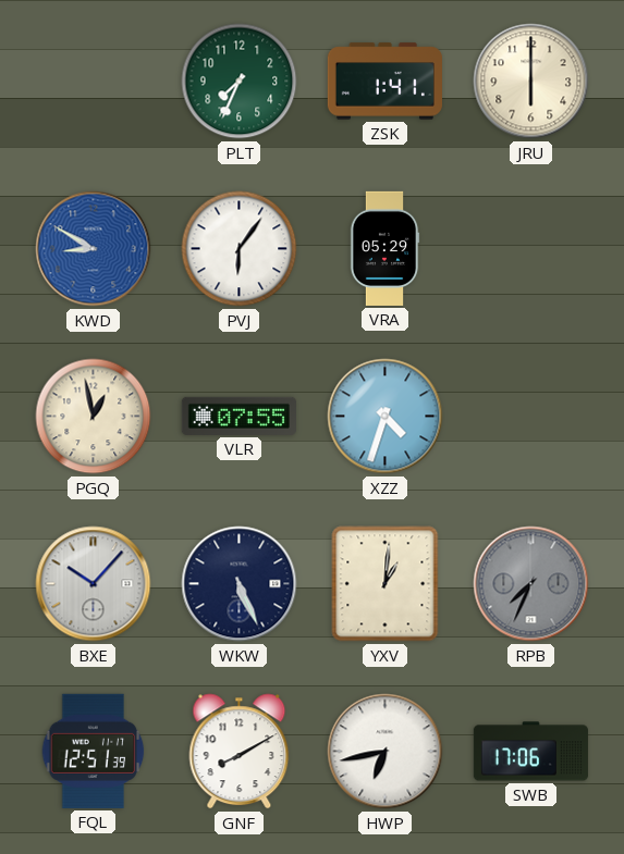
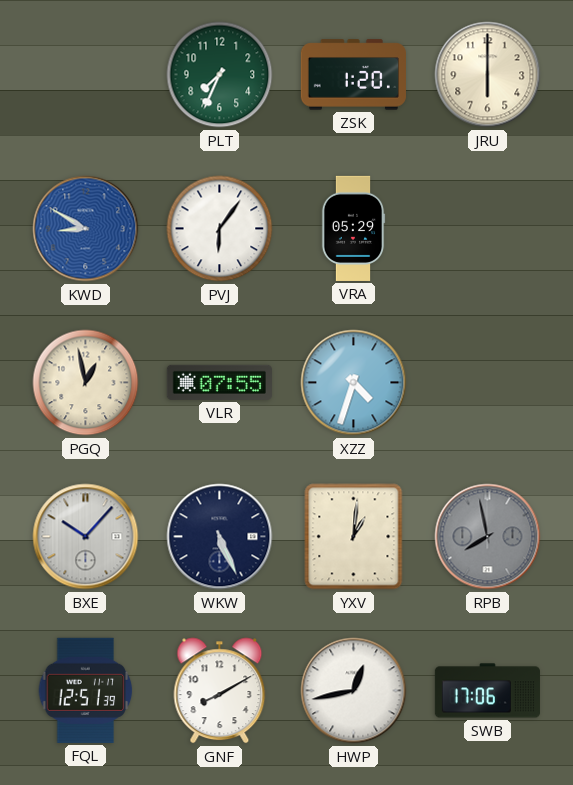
ZSK: 1:41 -> 1:20 (353, 75)
RPB: 7:34 -> 7:58 (488, 537)
HWP: 6:43 -> 12:43 (354, 691)
